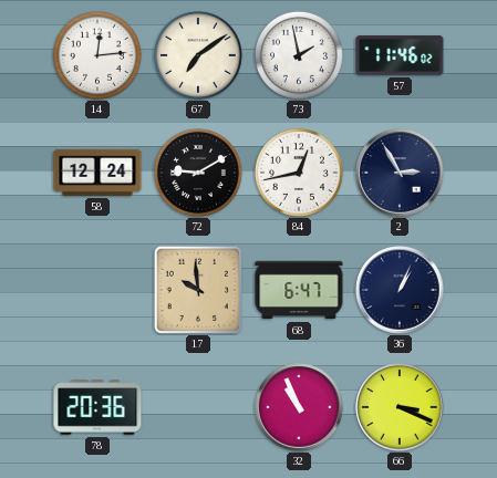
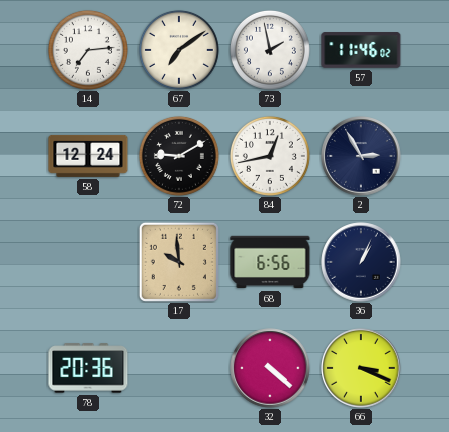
14: 12:14 -> 7:14 (88, 50)
68: 6:47 -> 6:56 (270, 262)
32: 10:56 -> 4:22 (270, 368)
